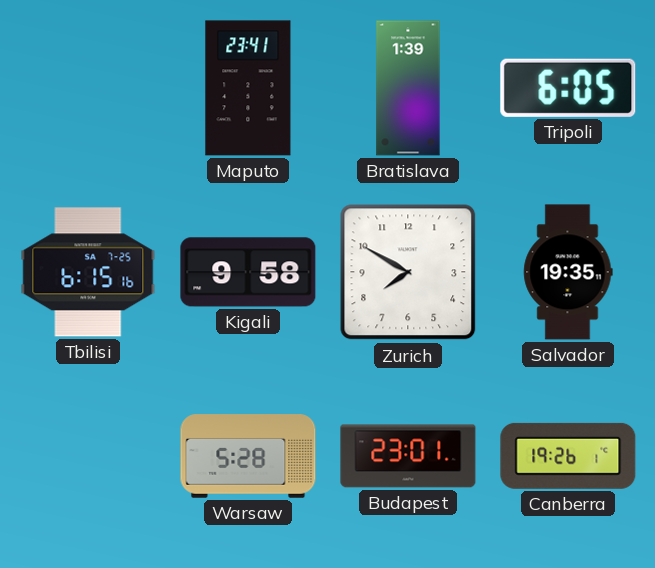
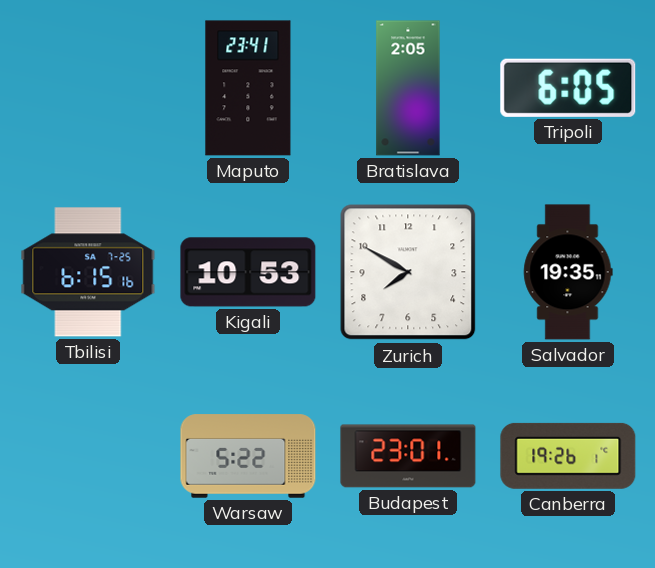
Bratislava: 1:39 -> 2:05 (408, 88)
Kigali: 9:58 -> 10:53 (248, 272)
Warsaw: 5:28 -> 5:22 (248, 456)
